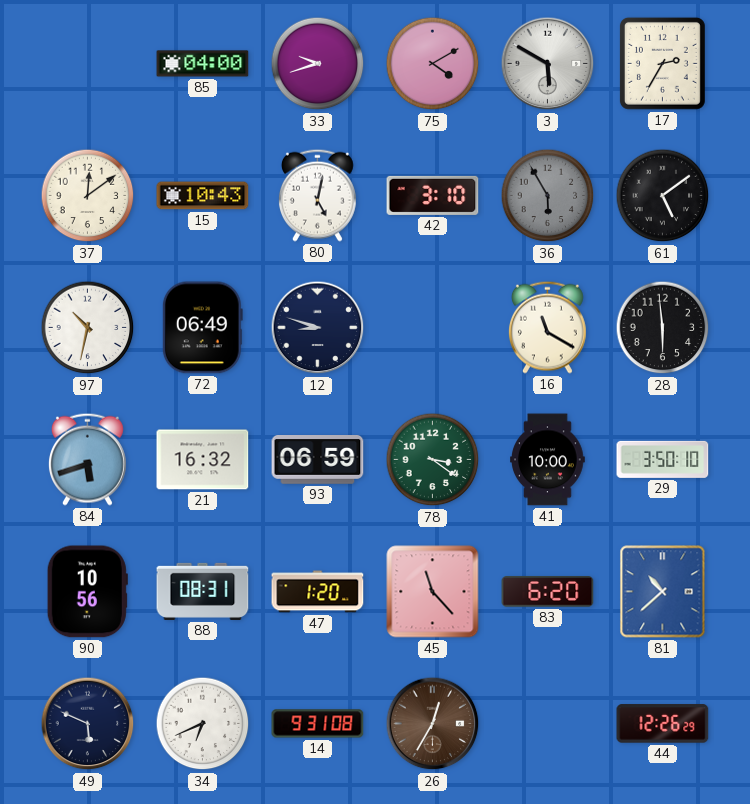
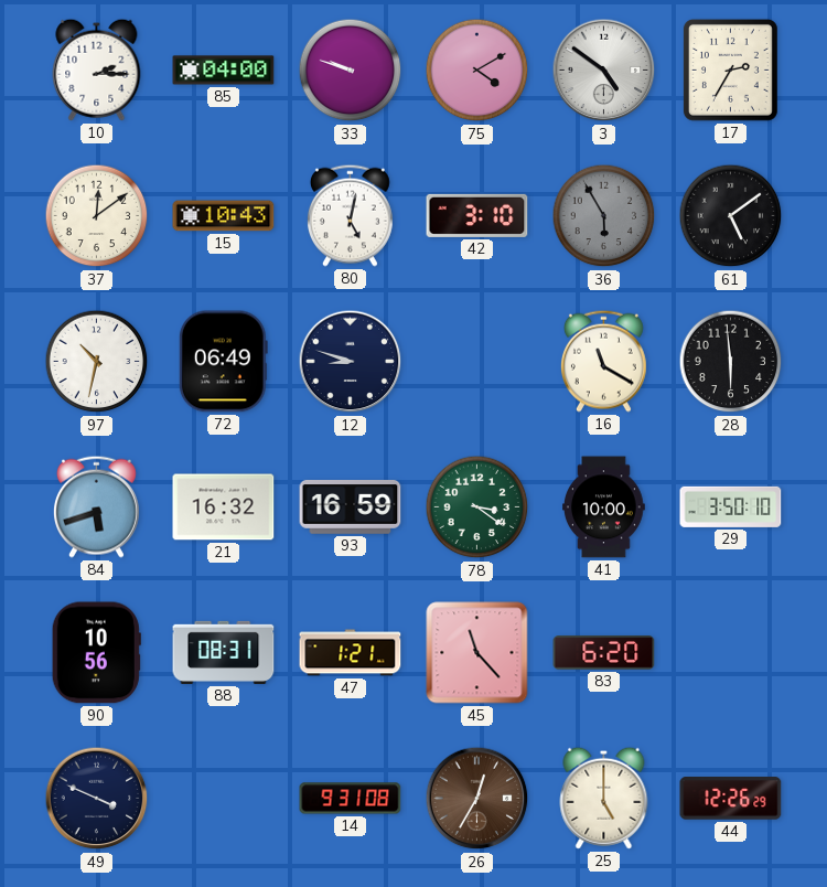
10: none -> 2:15 (97, 70)
33: 9:42 -> 9:48 (351, 71)
3: 5:50 -> 4:51 (604, 71)
93: 06:59 -> 16:59 (351, 507)
47: 1:20 -> 1:21 (351, 653)
81: 10:38 -> none (663, 592)
49: 5:49 -> 3:49 (97, 799)
34: 6:41 -> none (203, 724)
25: none -> 5:00 (604, 798)
